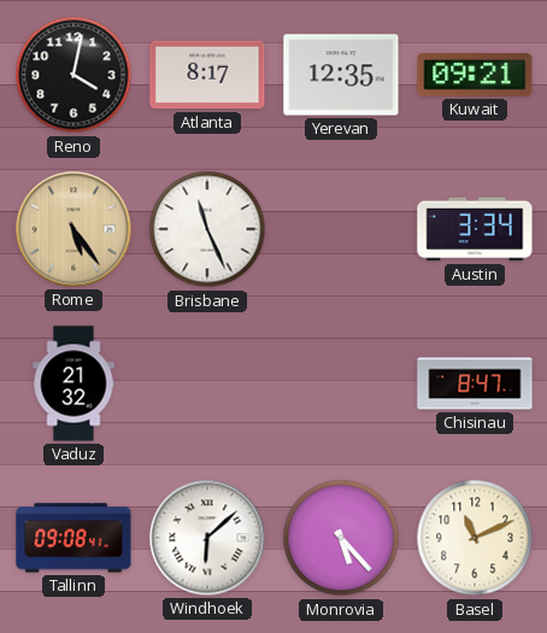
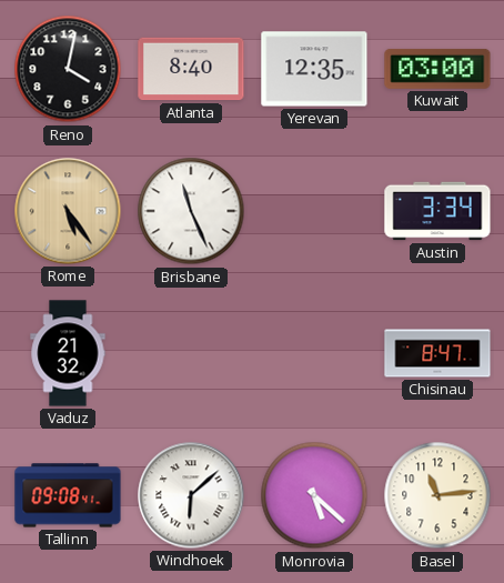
Atlanta: 8:17 -> 8:40 (191, 69)
Kuwait: 09:21 -> 03:00 (437, 69)
Monrovia: 5:23 -> 5:22 (314, 495)
Basel: 11:11 -> 11:14 (437, 495)
